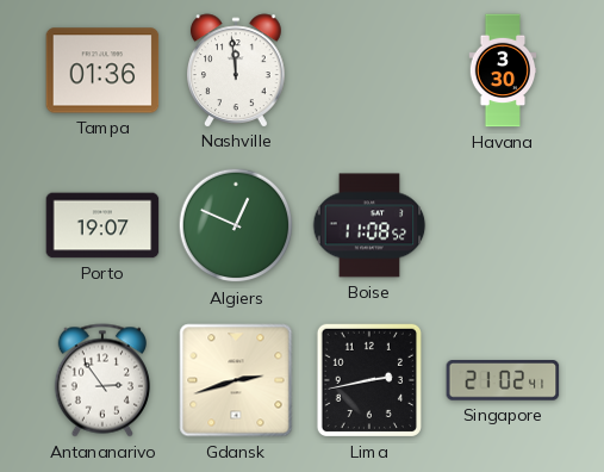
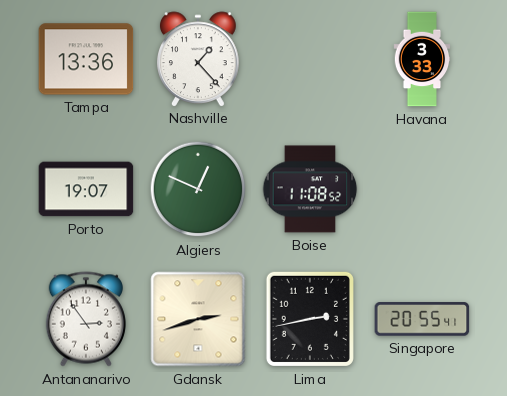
Tampa: 01:36 -> 13:36 (86, 59)
Nashville: 11:59 -> 1:23 (199, 59)
Havana: 3:30 -> 3:33 (422, 59)
Singapore: 21:02 -> 20:55 (422, 319)
